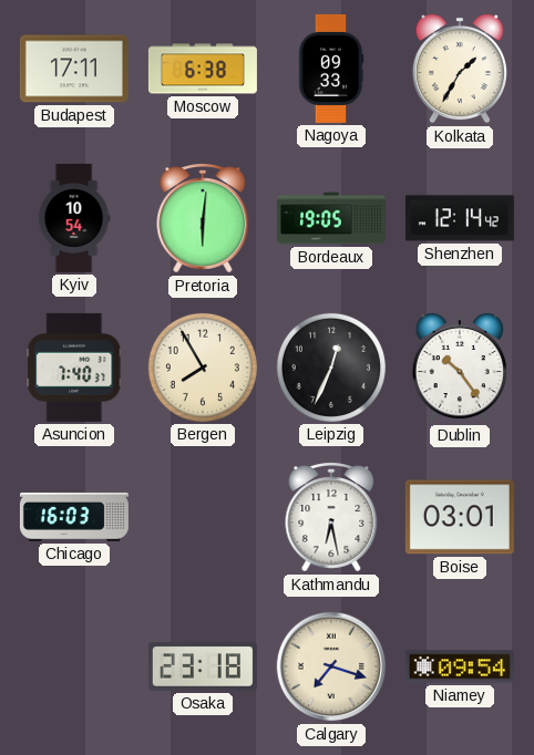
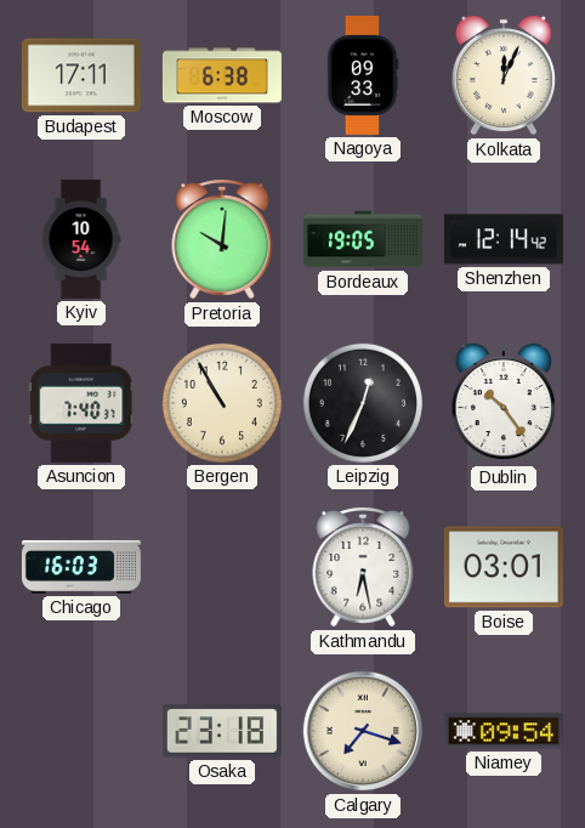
Kolkata: 1:35 -> 12:04 (504, 75)
Pretoria: 6:01 -> 10:01 (222, 239)
Bergen: 7:55 -> 10:55 (222, 403)
